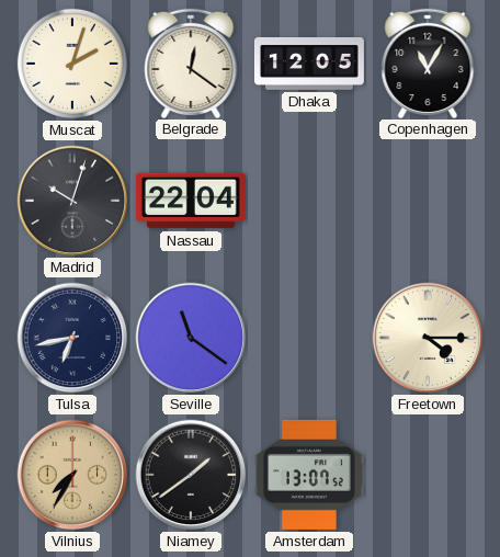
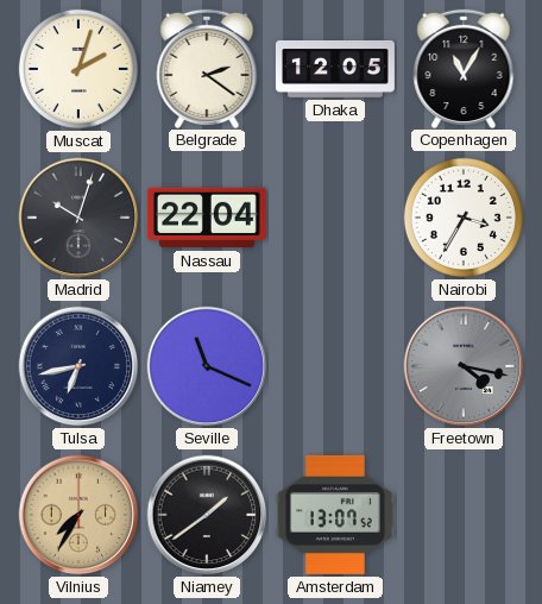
Belgrade: 12:21 -> 2:21 (207, 68)
Nairobi: none -> 3:35 (464, 218)
Seville: 11:21 -> 11:19 (207, 366)
Freetown: 4:15 -> 4:17 (464, 366)
Freetown dial: cream -> grey (464, 366)
